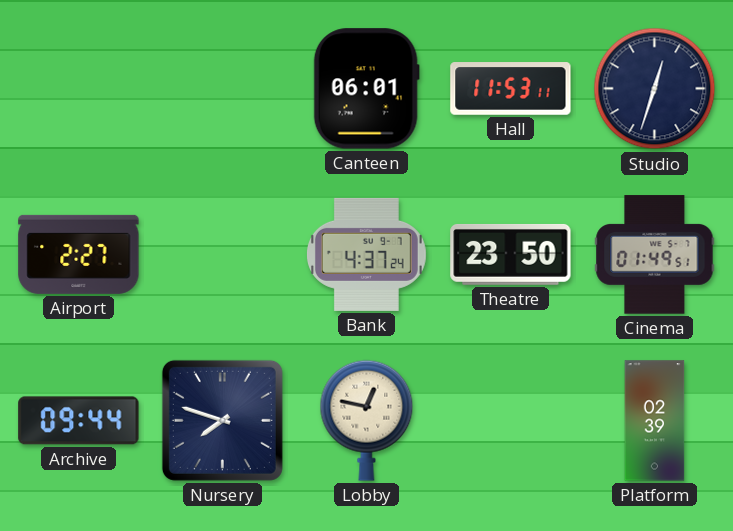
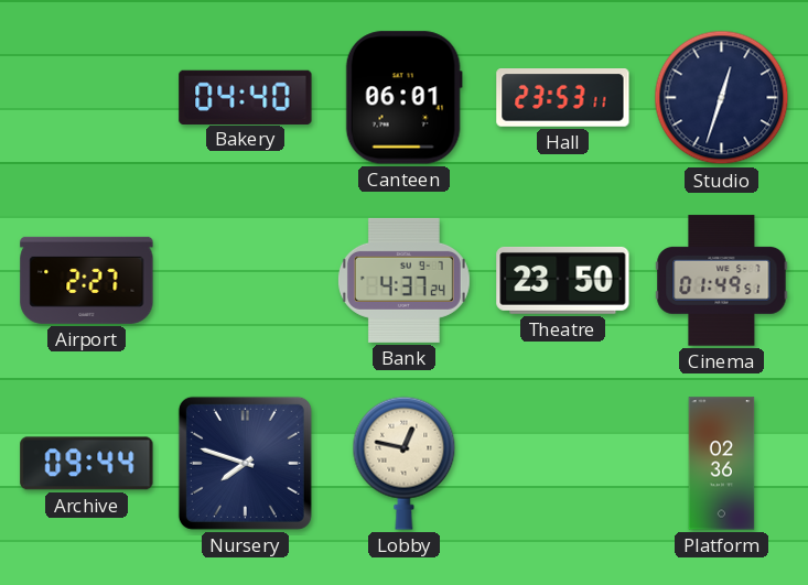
Bakery: none -> 04:40 (246, 97)
Hall: 11:53 -> 23:53 (563, 98)
Platform: 02:39 -> 02:36 (722, 464)
